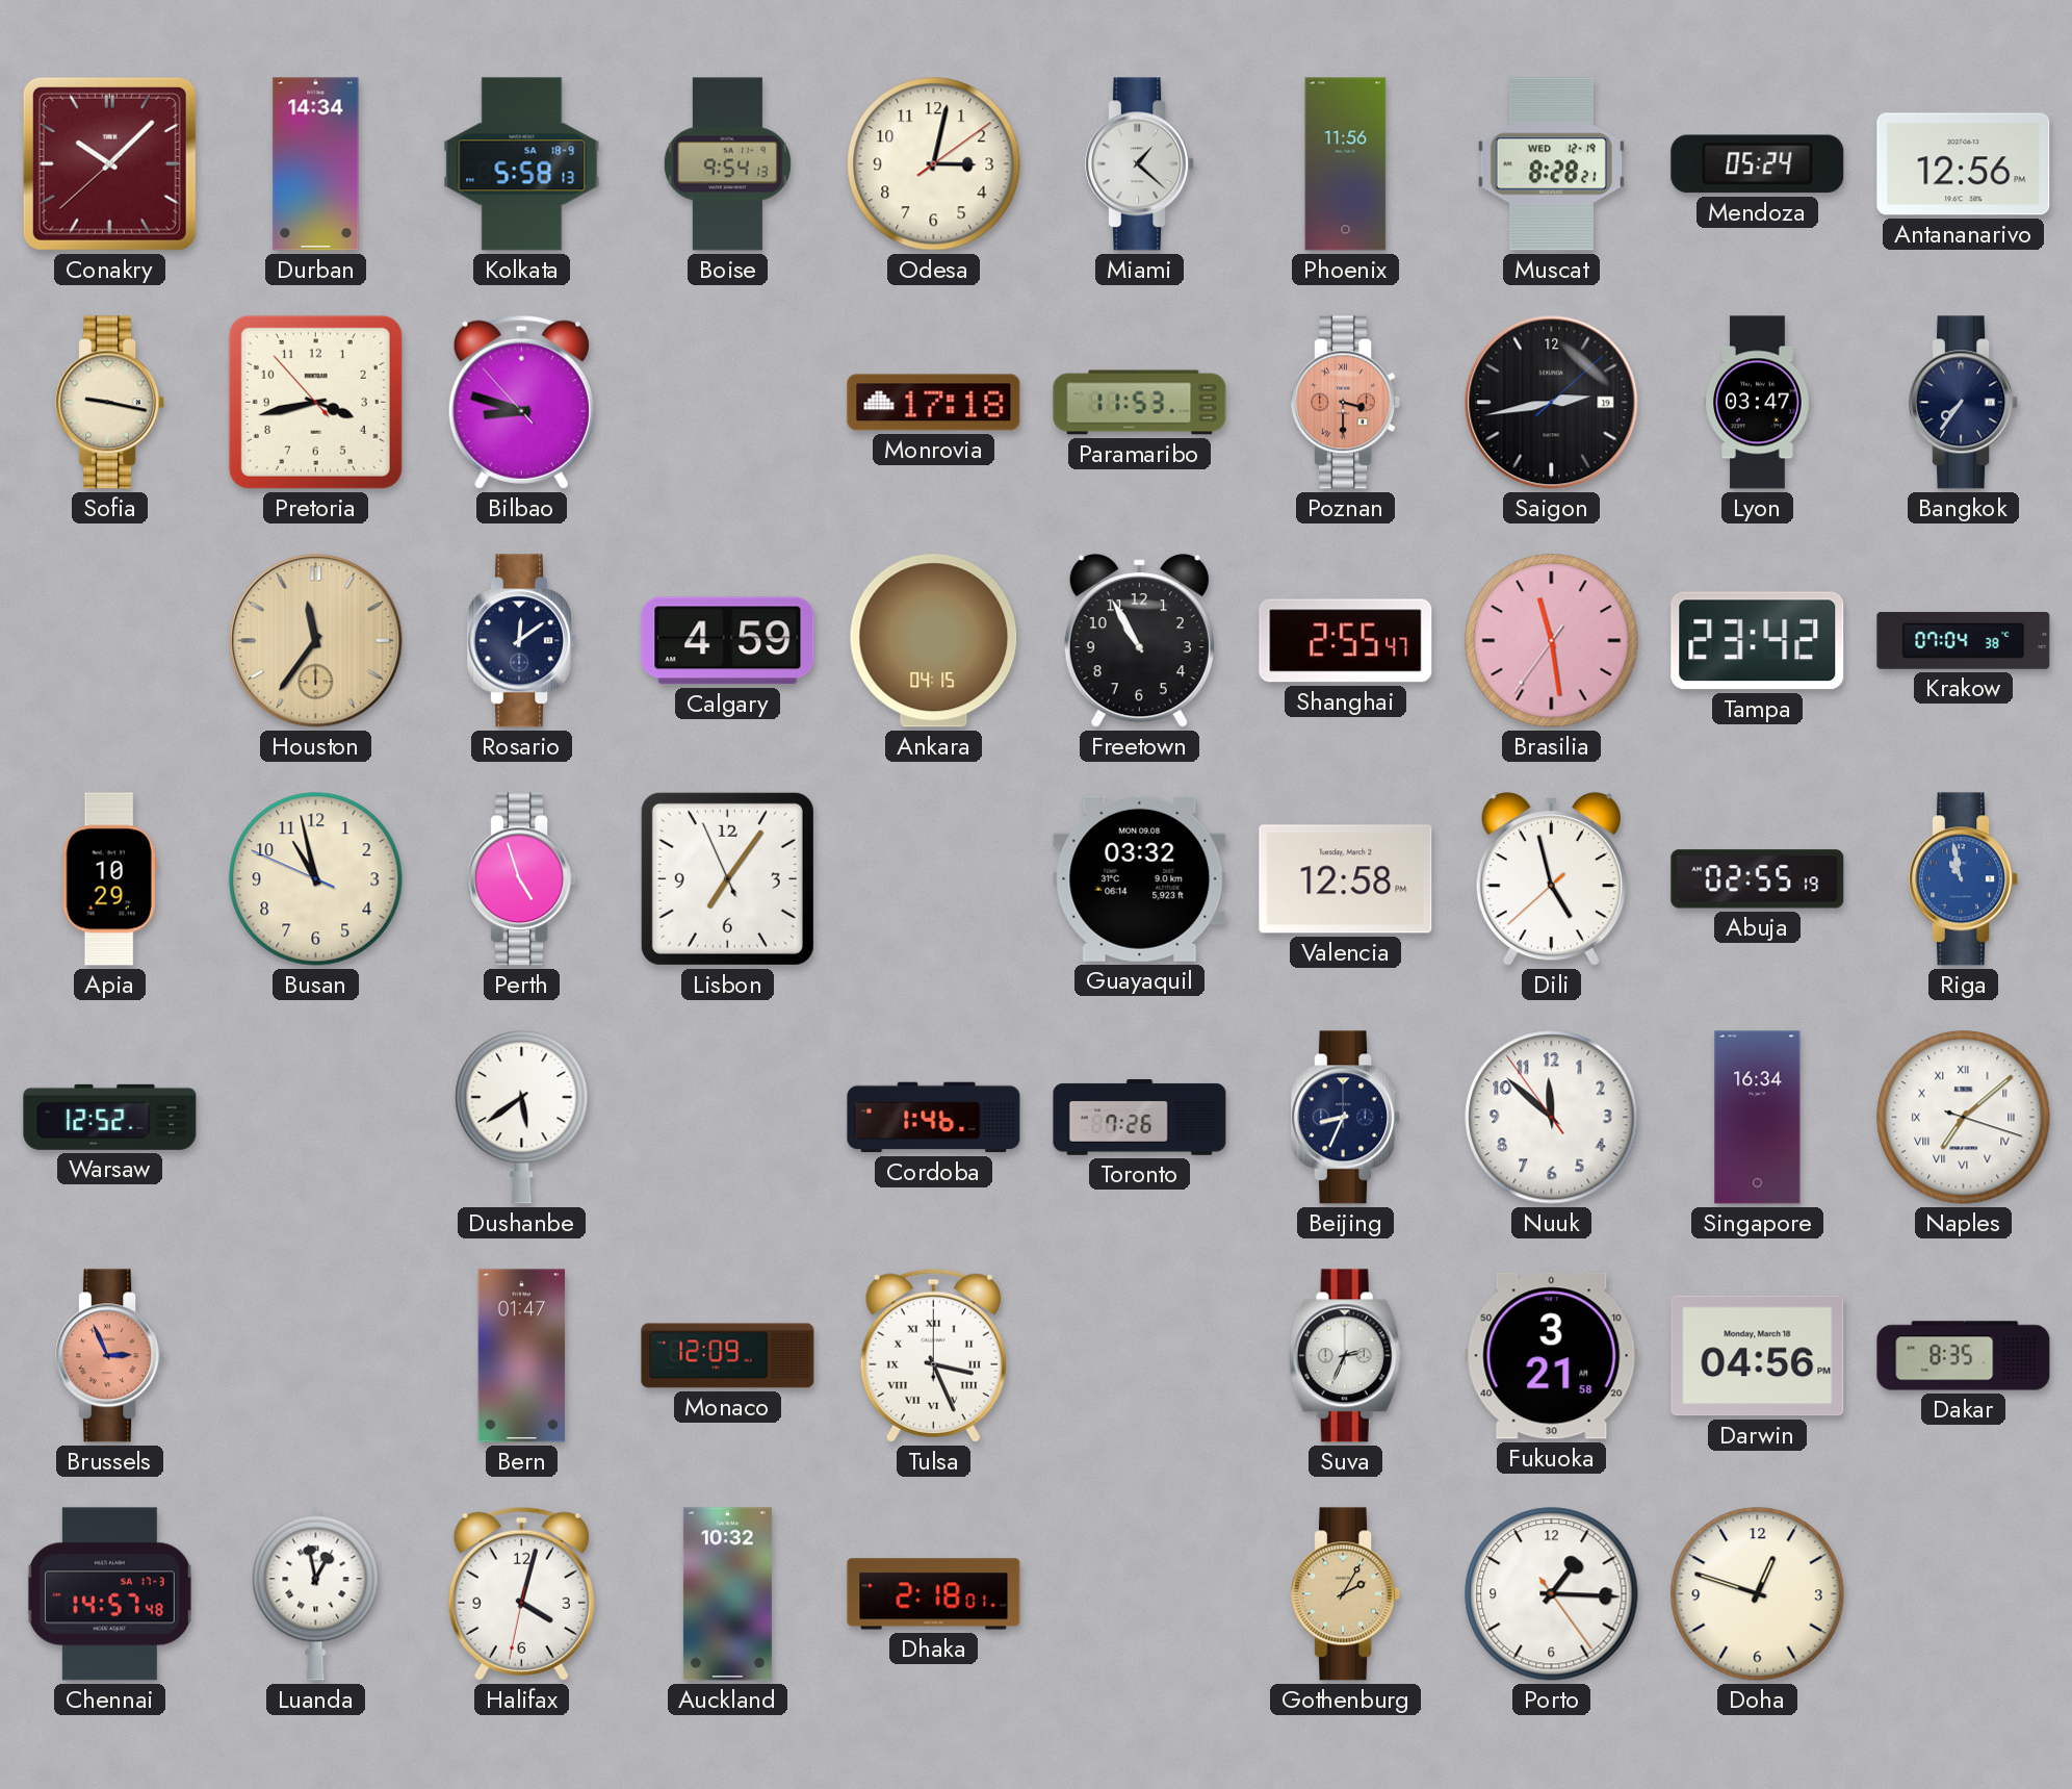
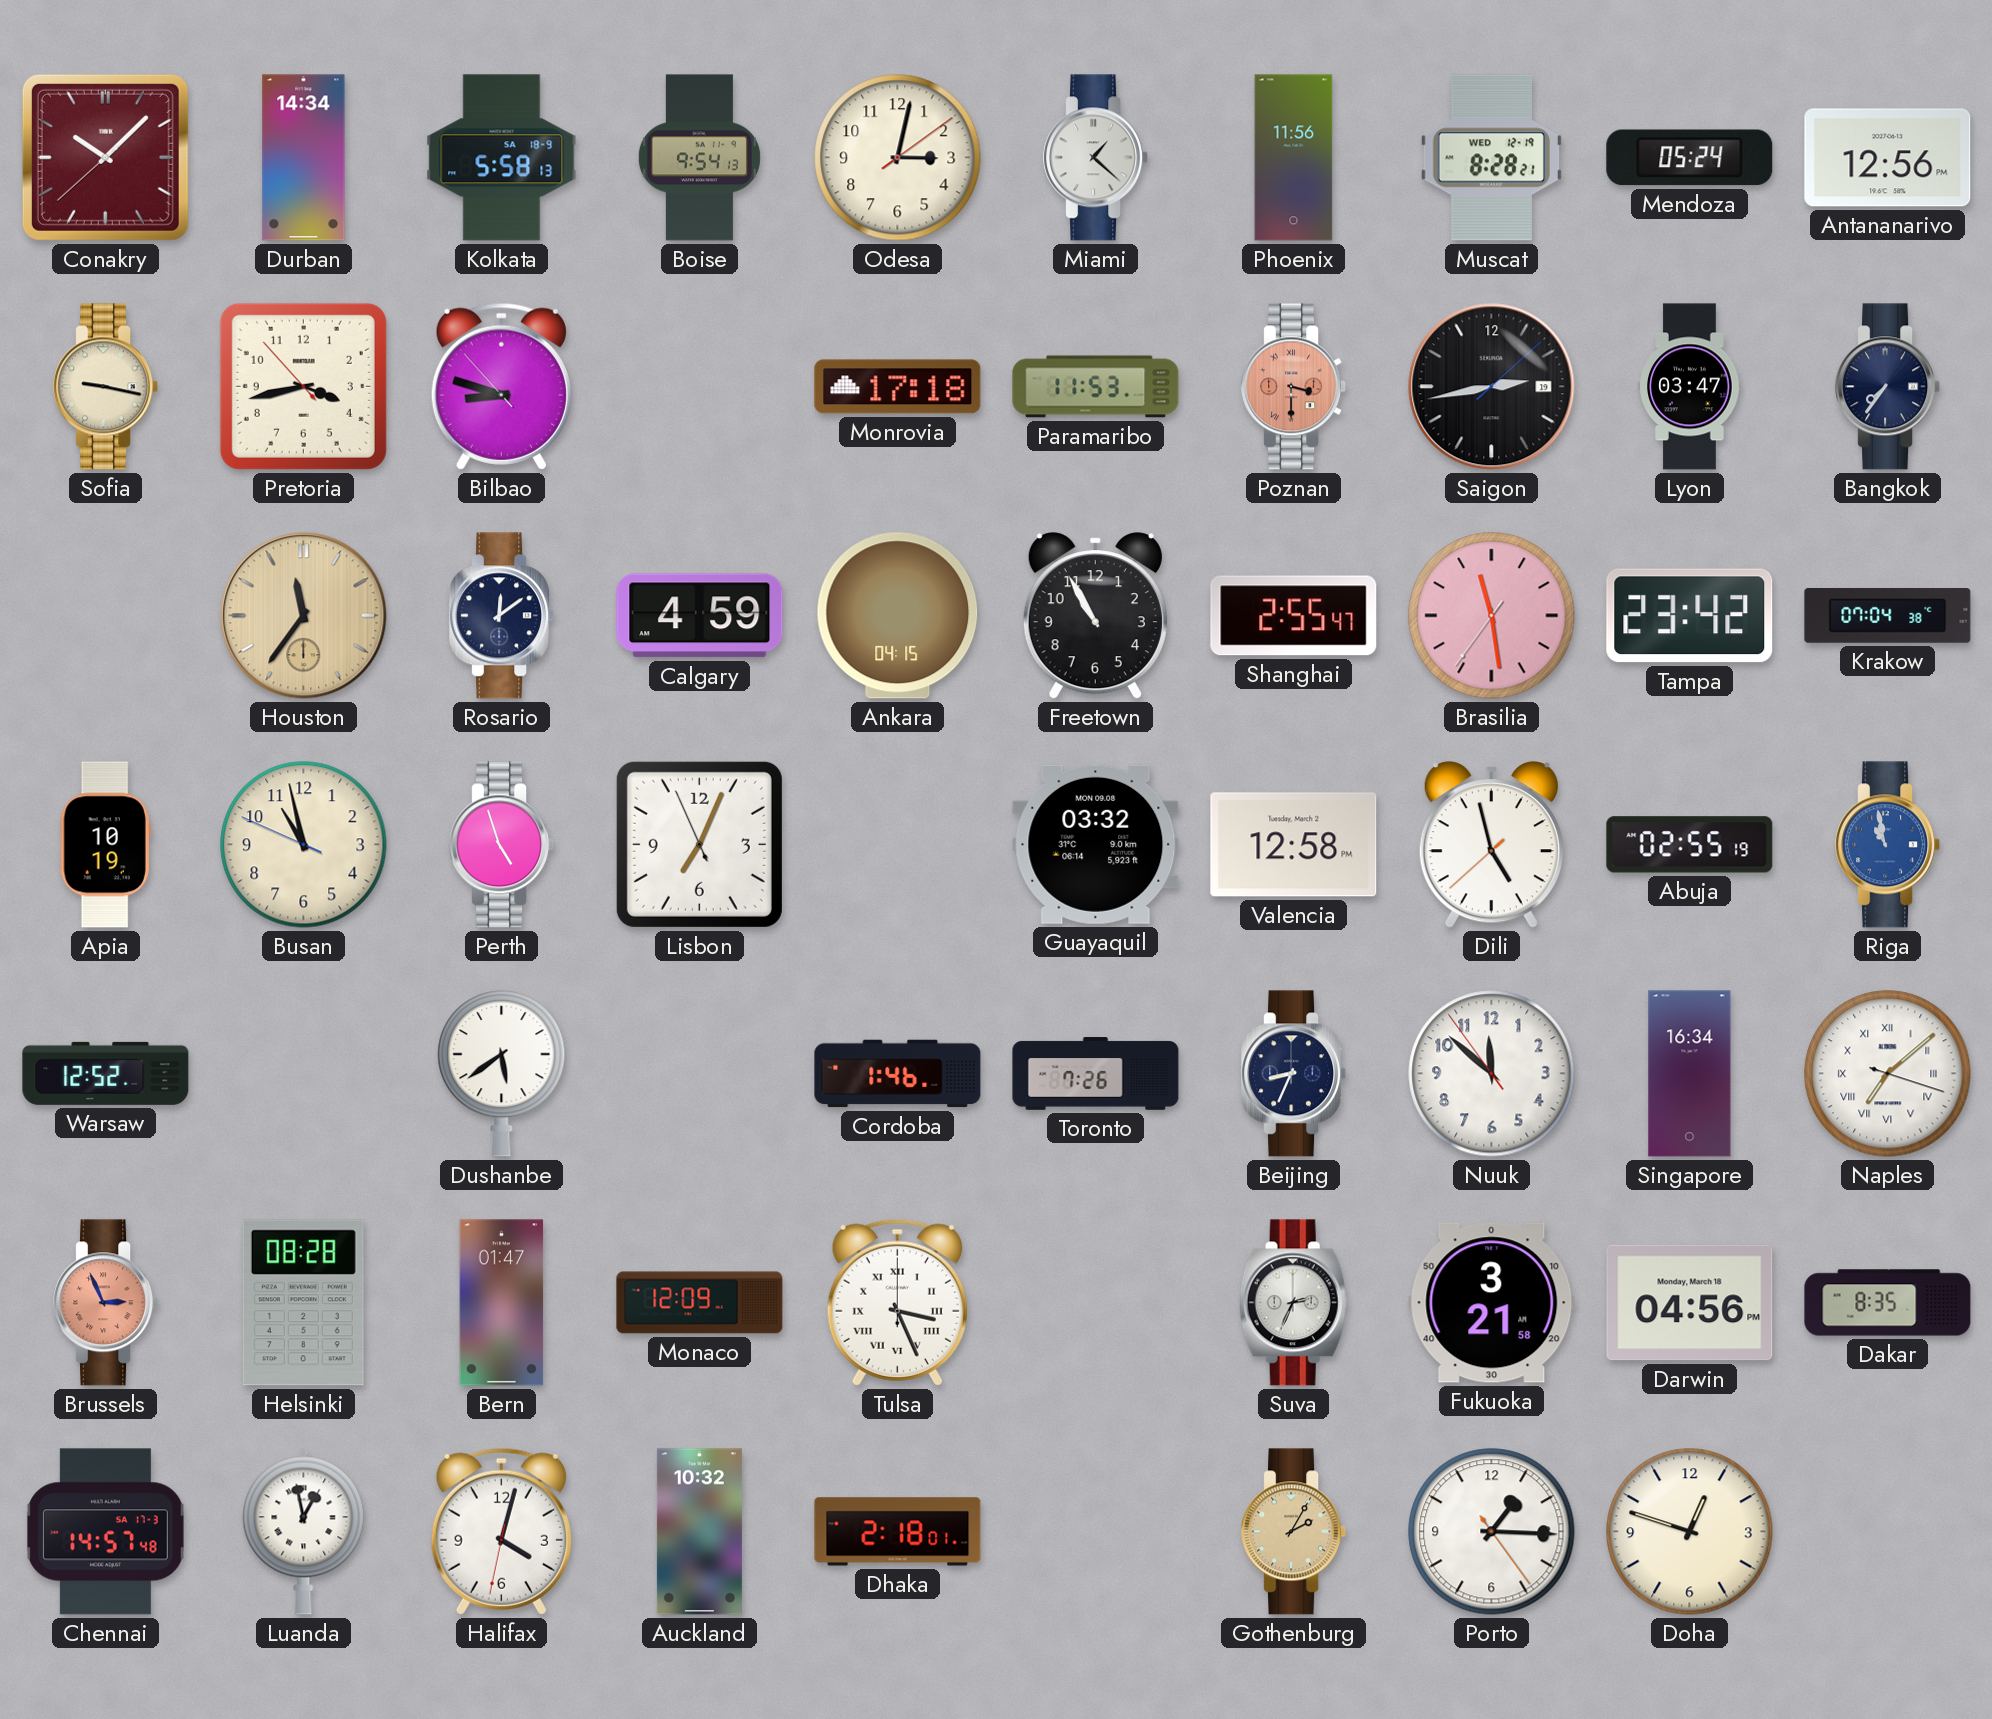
Apia: 10:29 -> 10:19 (105, 845)
Lisbon: 7:05 -> 7:03 (699, 844)
Helsinki: none -> 08:28 (303, 1303)
